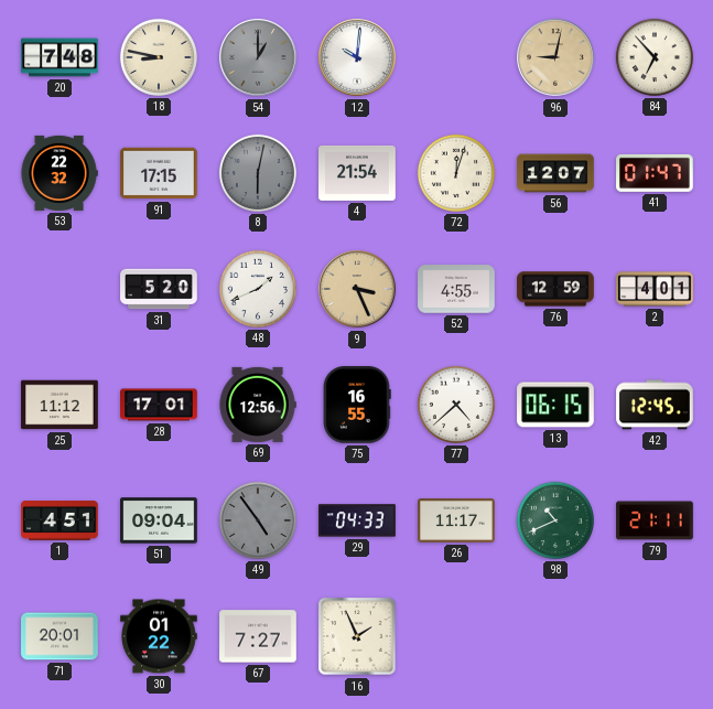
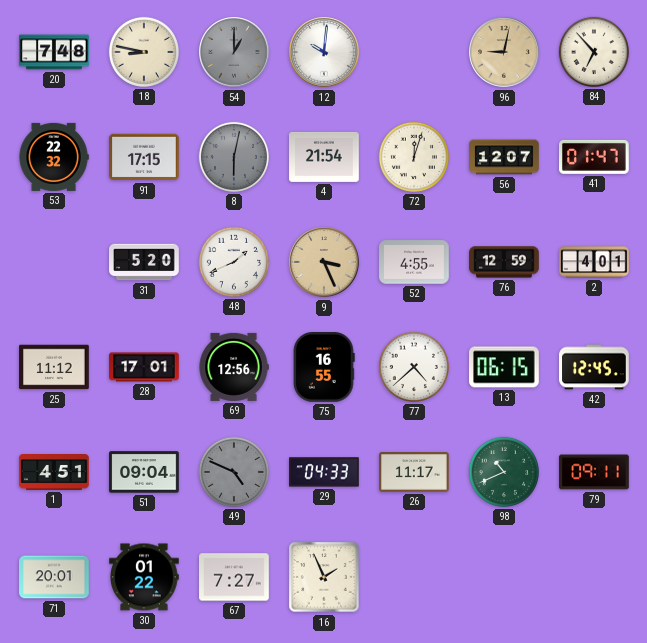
49: 4:54 -> 4:49 (234, 472)
79: 21:11 -> 09:11 (594, 472)
